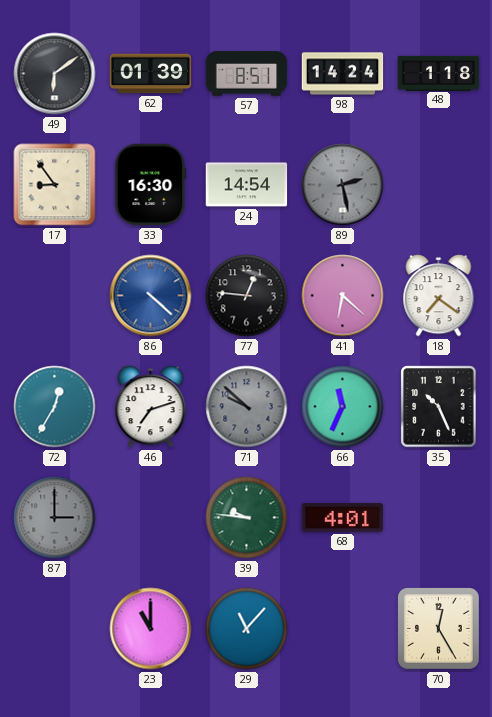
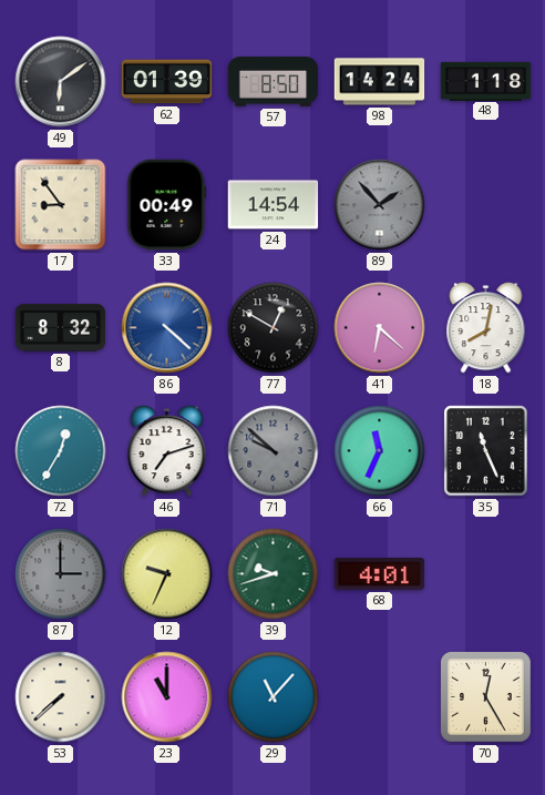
57: 8:51 -> 8:50 (274, 82)
33: 16:30 -> 00:49 (167, 205)
89: 2:28 -> 1:53 (380, 205)
8: none -> 8:32 (61, 328)
77: 12:46 -> 12:50 (274, 328)
18: 7:21 -> 8:02 (486, 328)
35: 10:26 -> 11:26 (486, 451)
12: none -> 9:34 (167, 574)
39: 9:46 -> 9:42 (274, 574)
53: none -> 7:38 (61, 697)
